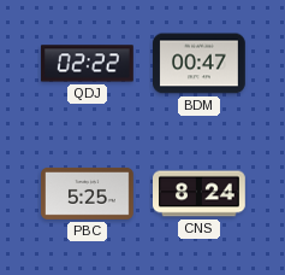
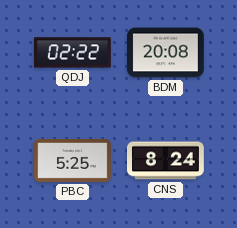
BDM: 00:47 -> 20:08 (166, 53)
